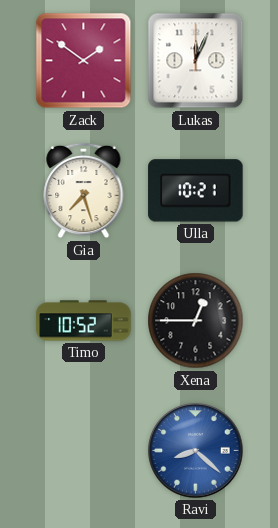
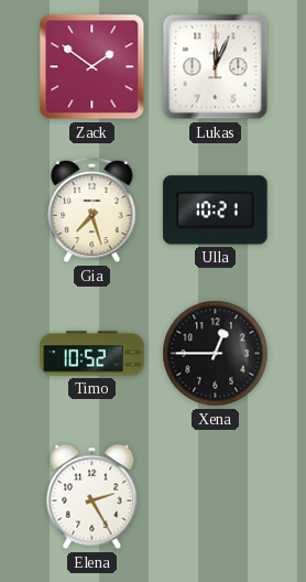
Elena: none -> 2:25 (92, 497)
Ravi: 8:22 -> none (196, 451)
